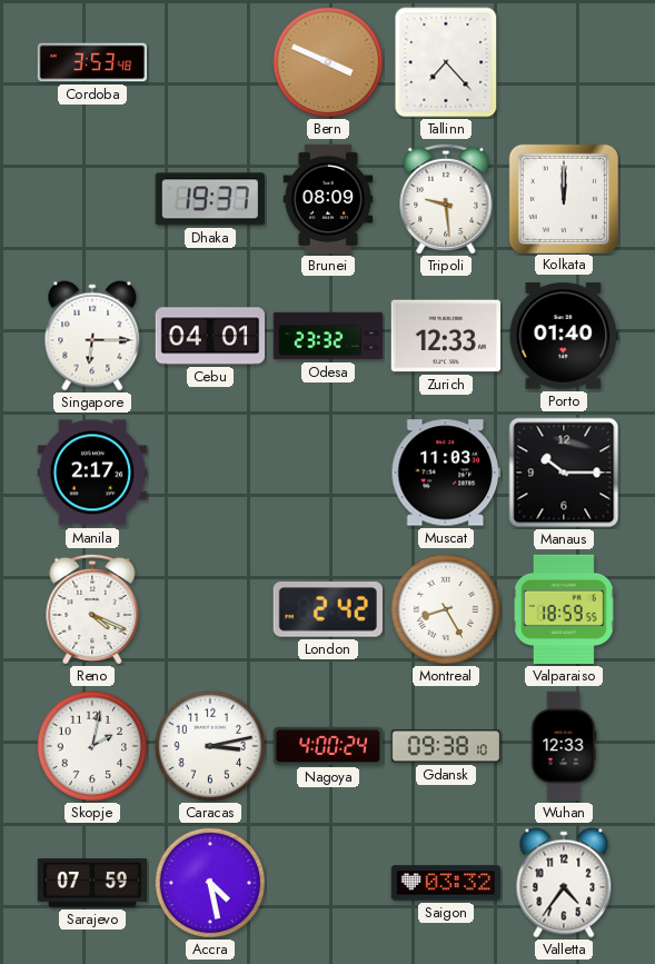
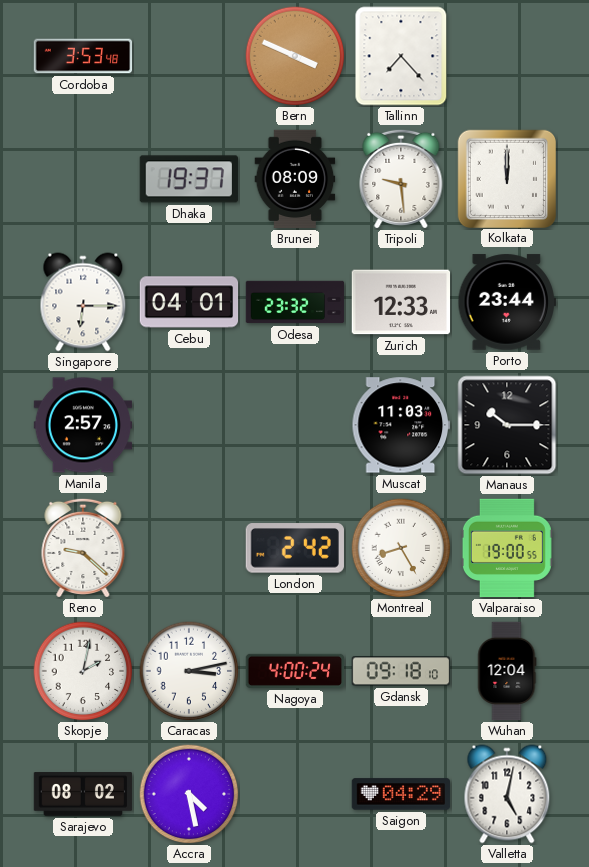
Porto: 01:40 -> 23:44 (506, 302)
Manila: 2:17 -> 2:57 (83, 425)
Reno: 4:19 -> 9:22 (83, 547)
Valparaiso: 18:59 -> 19:00 (507, 548)
Gdansk: 09:38 -> 09:18 (401, 671)
Wuhan: 12:33 -> 12:04 (507, 671)
Sarajevo: 07:59 -> 08:02 (83, 794)
Saigon: 03:32 -> 04:29 (401, 794)
Valletta: 4:36 -> 5:02 (507, 794)
